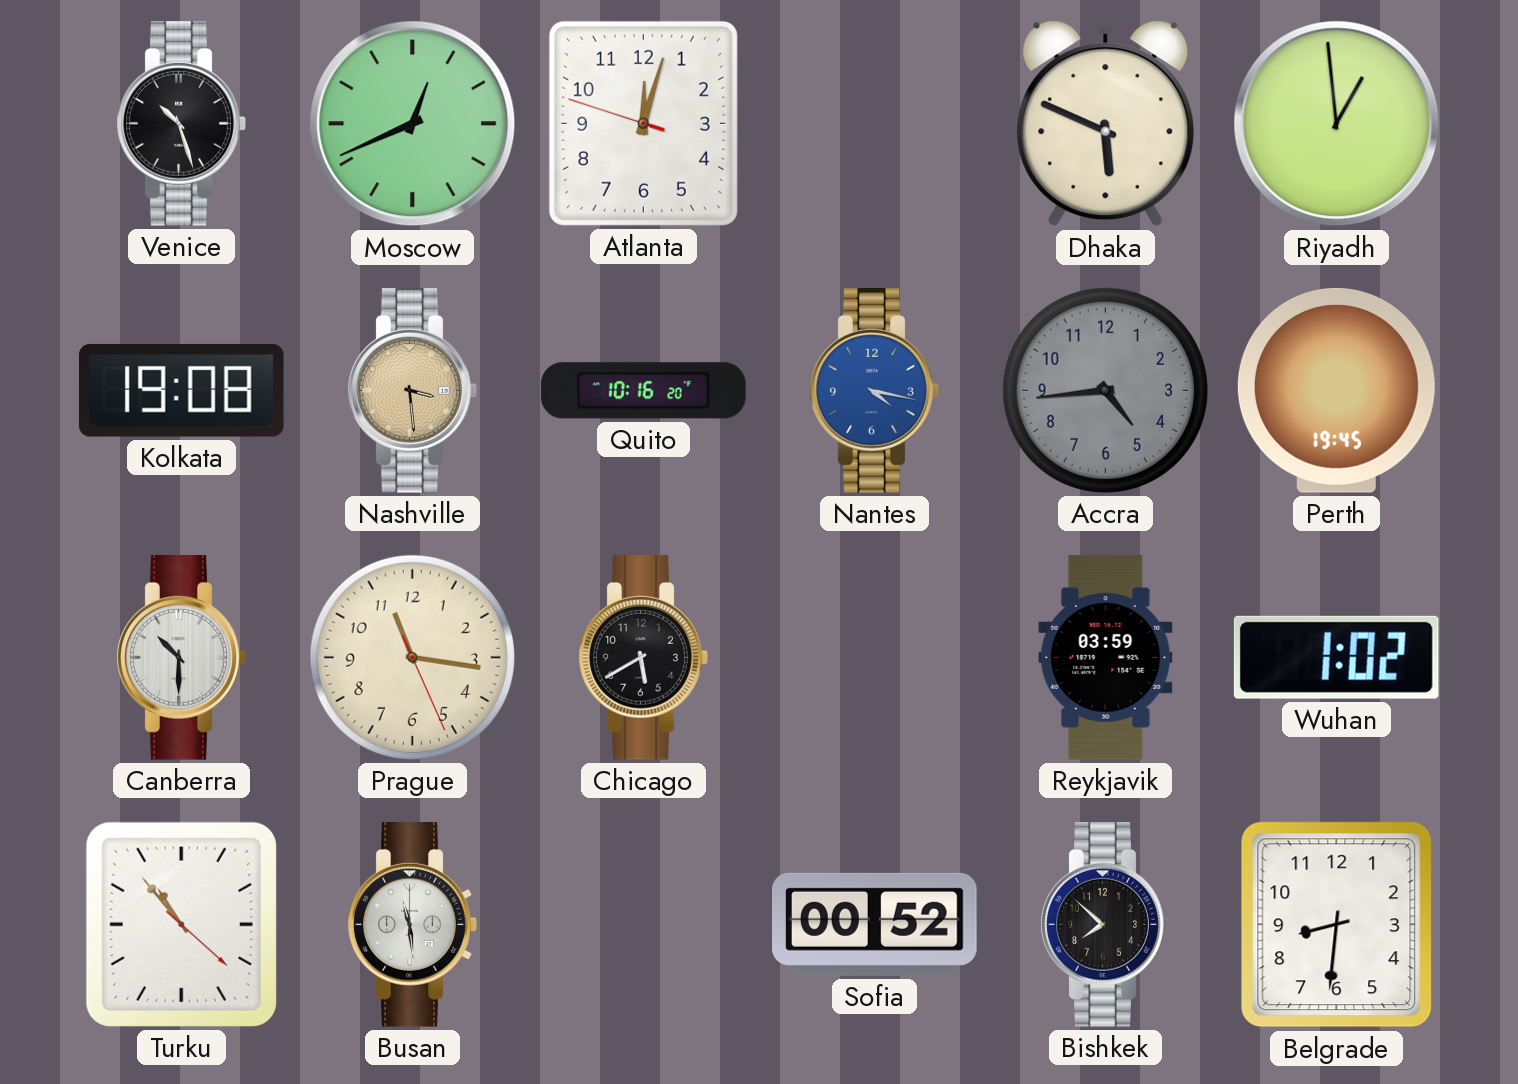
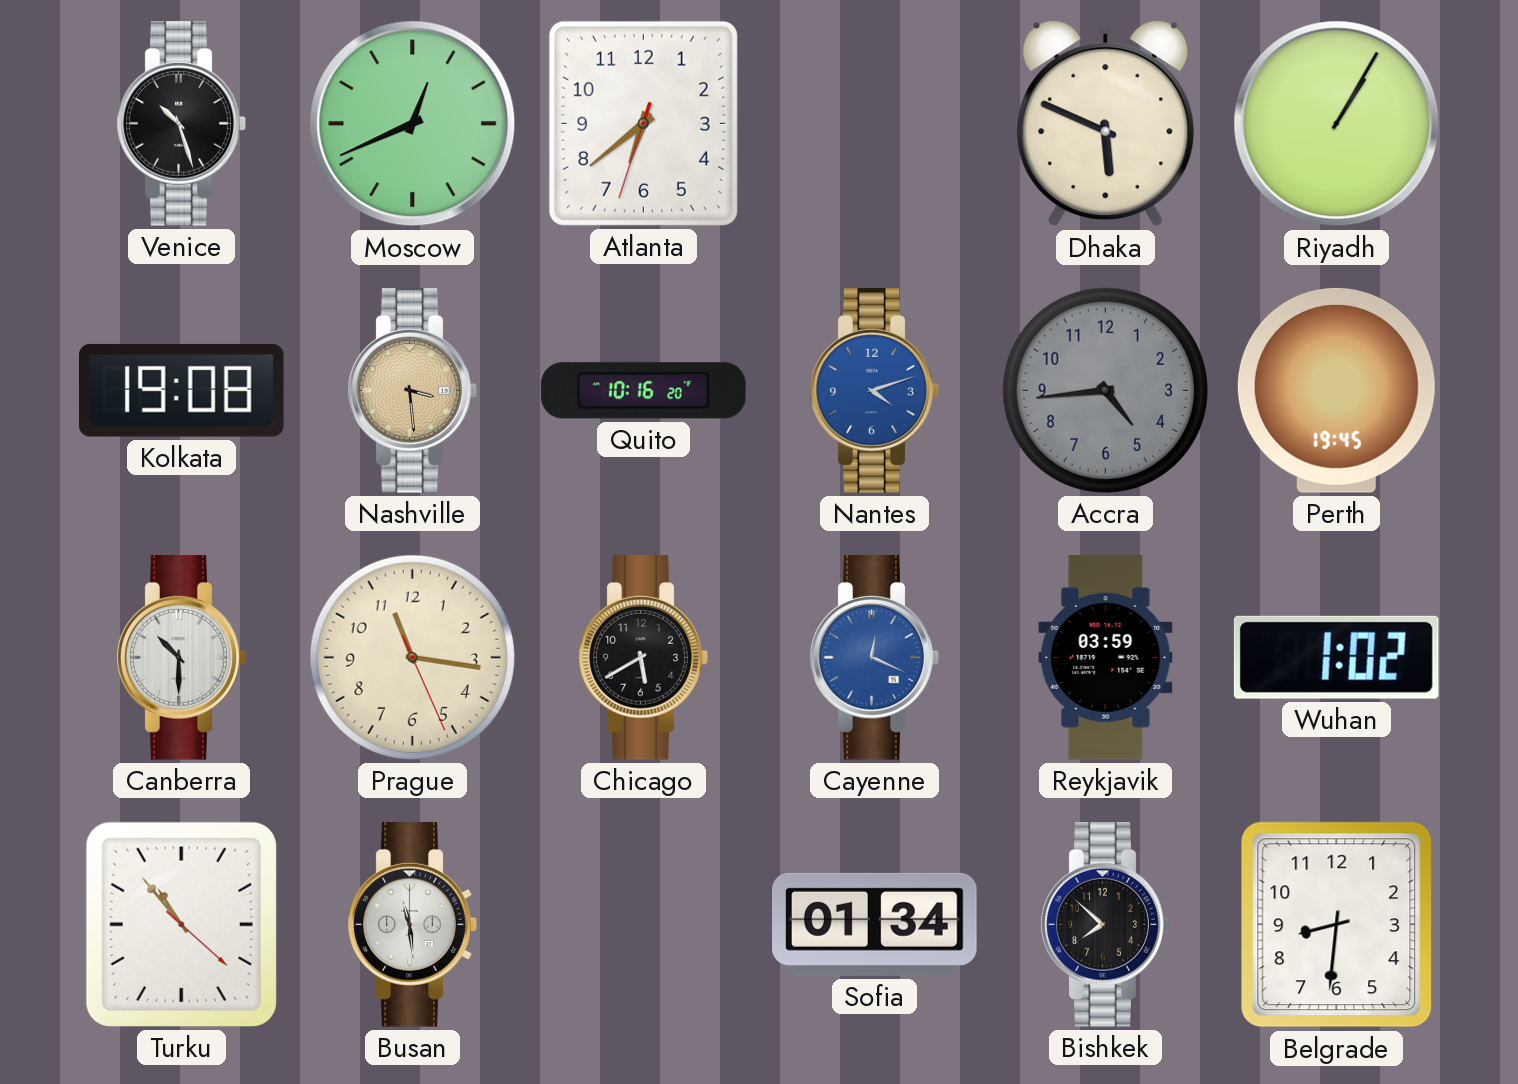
Atlanta: 12:02 -> 6:38 (643, 123)
Riyadh: 12:59 -> 1:05 (1337, 124)
Nantes: 4:17 -> 4:12 (874, 391)
Cayenne: none -> 12:19 (874, 658)
Sofia: 00:52 -> 01:34 (875, 924)
